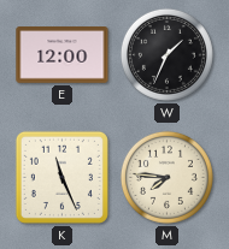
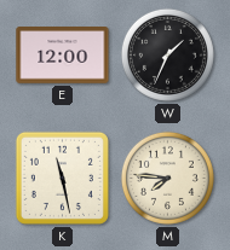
K: 11:26 -> 11:28 (62, 178)
